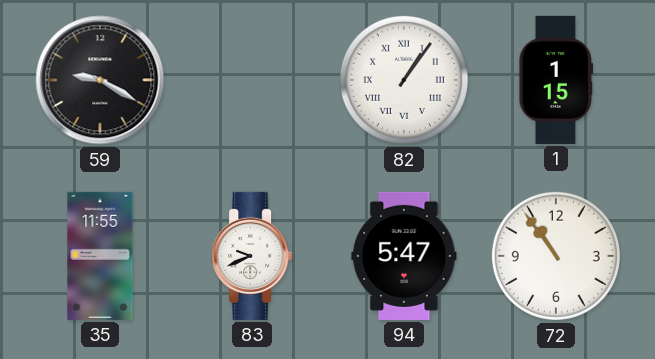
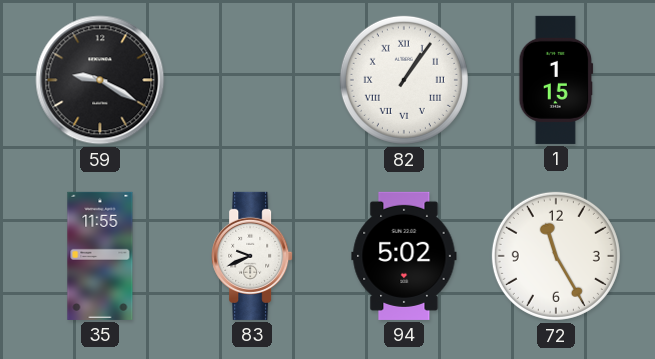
94: 5:47 -> 5:02 (404, 256)
72: 10:54 -> 11:25 (556, 256)
